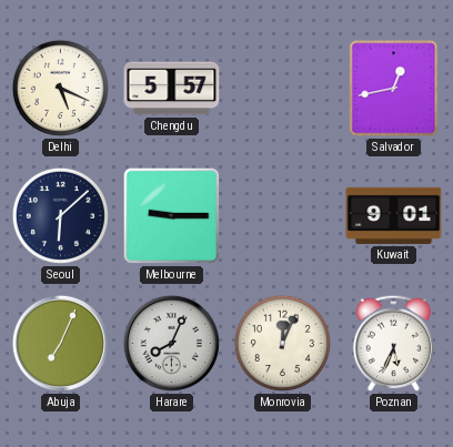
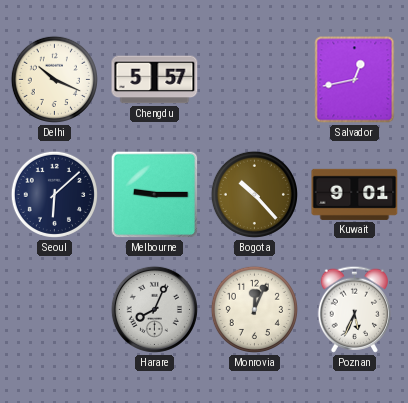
Delhi: 5:19 -> 10:19 (54, 79)
Bogota: none -> 10:23 (254, 194)
Abuja: 7:04 -> none (60, 343)
